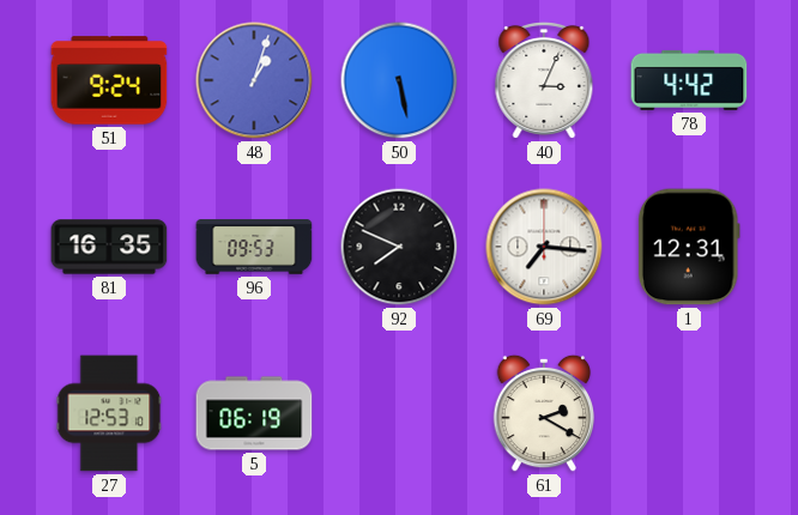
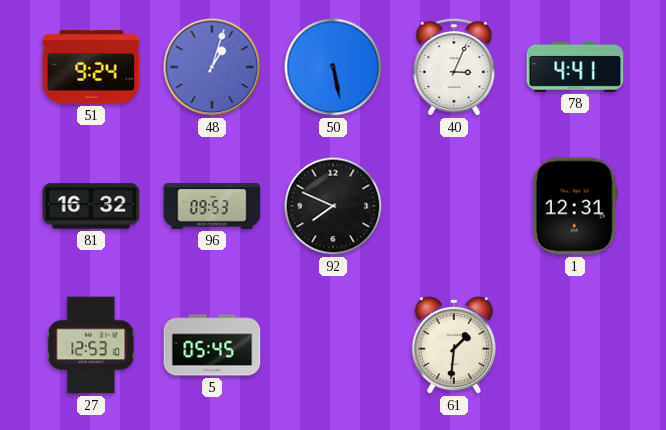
78: 4:42 -> 4:41 (575, 67)
81: 16:35 -> 16:32 (91, 206)
69: 7:16 -> none (544, 247)
5: 06:19 -> 05:45 (212, 345)
61: 2:20 -> 1:31 (454, 345)
